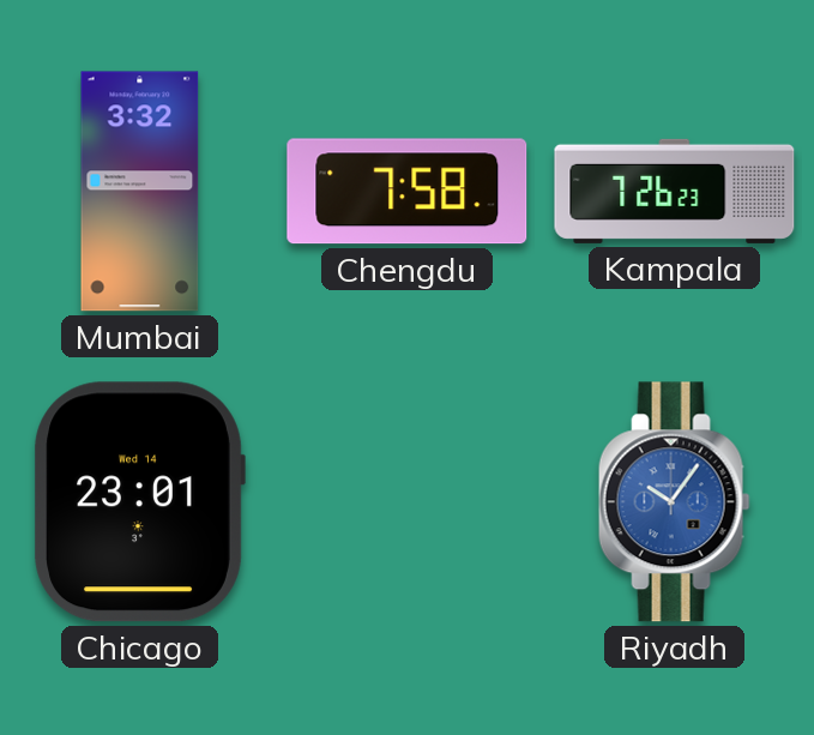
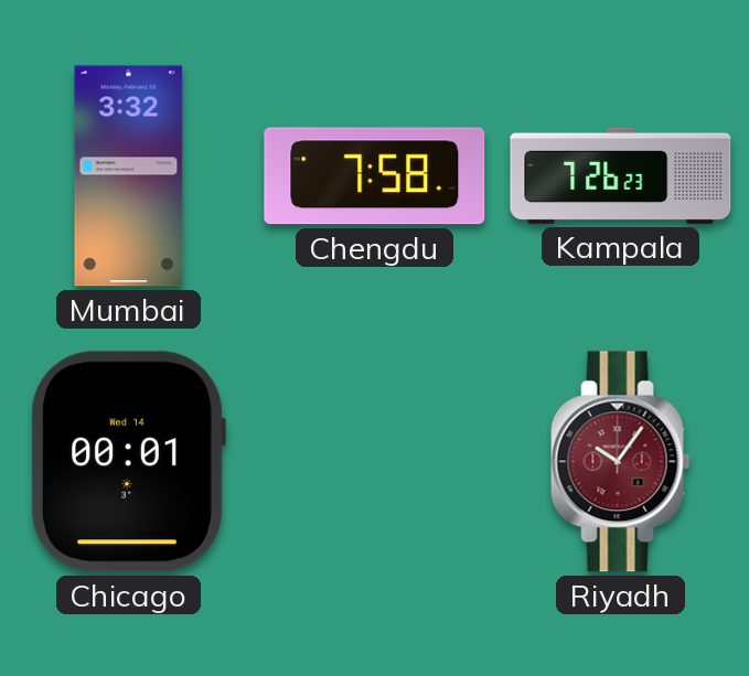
Chicago: 23:01 -> 00:01 (128, 462)
Riyadh dial: blue -> burgundy (620, 462)
